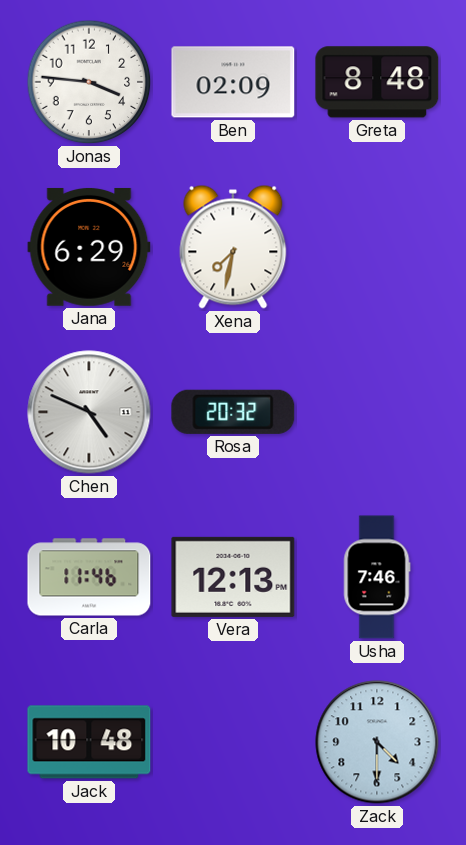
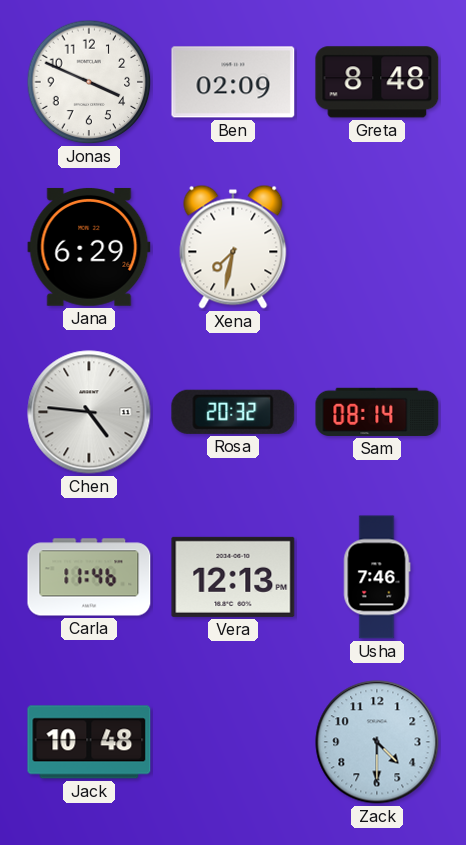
Jonas: 3:46 -> 3:49 (89, 82)
Chen: 4:49 -> 4:46 (89, 412)
Sam: none -> 08:14 (377, 412)
